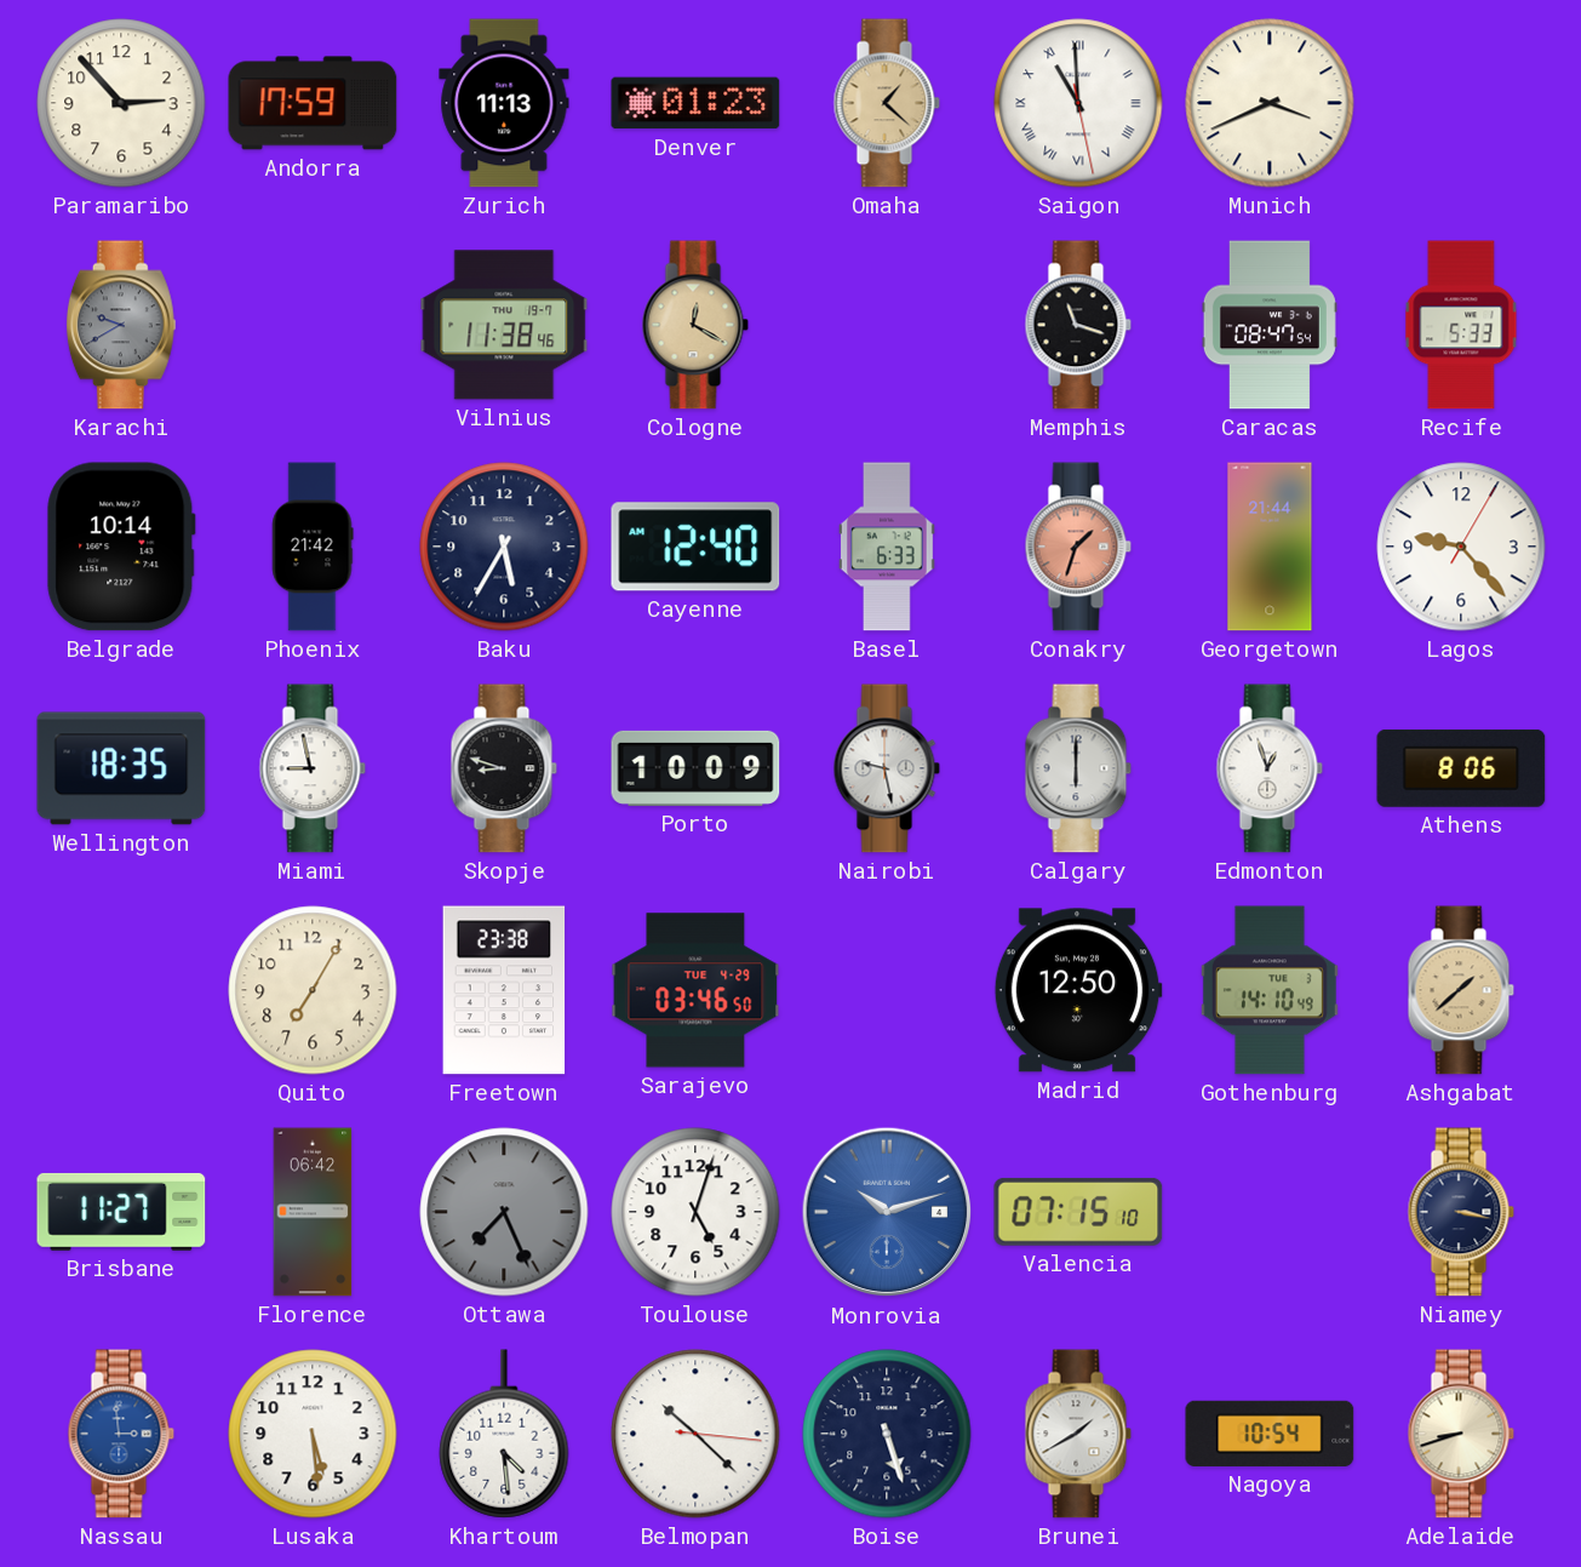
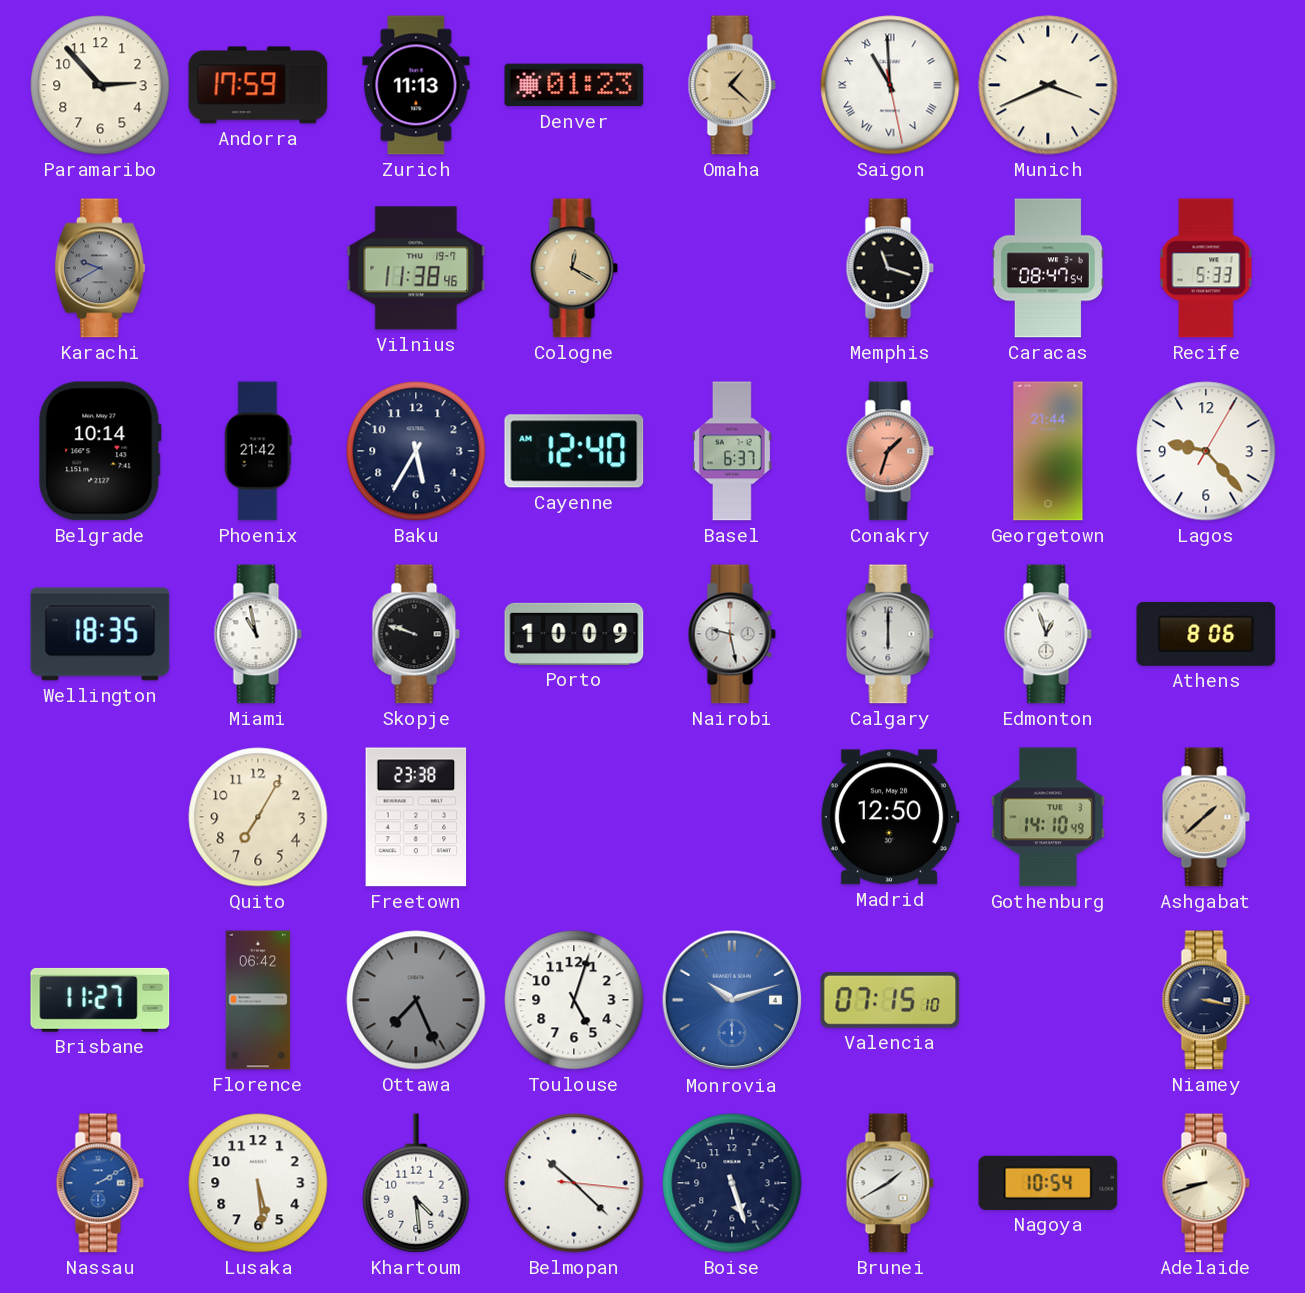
Basel: 6:33 -> 6:37 (733, 451)
Miami: 8:58 -> 10:58 (258, 634)
Skopje: 8:48 -> 9:48 (416, 634)
Sarajevo: 03:46 -> none (695, 990)
Nassau: 2:59 -> 2:10 (100, 1183)
